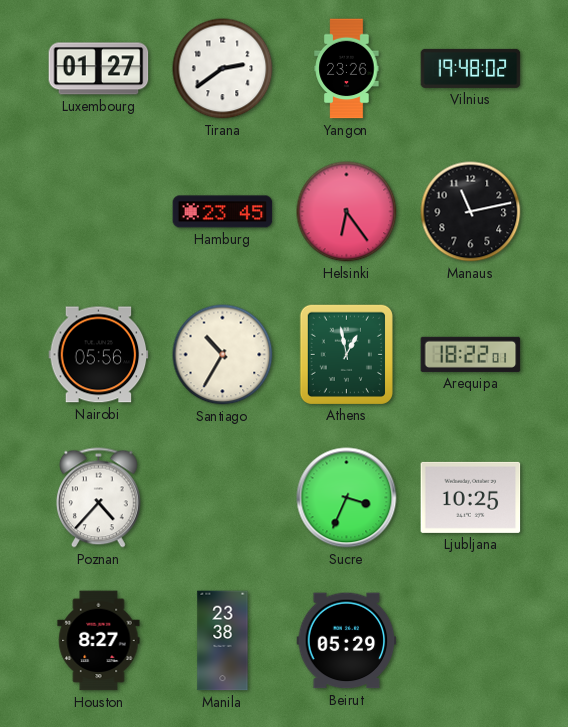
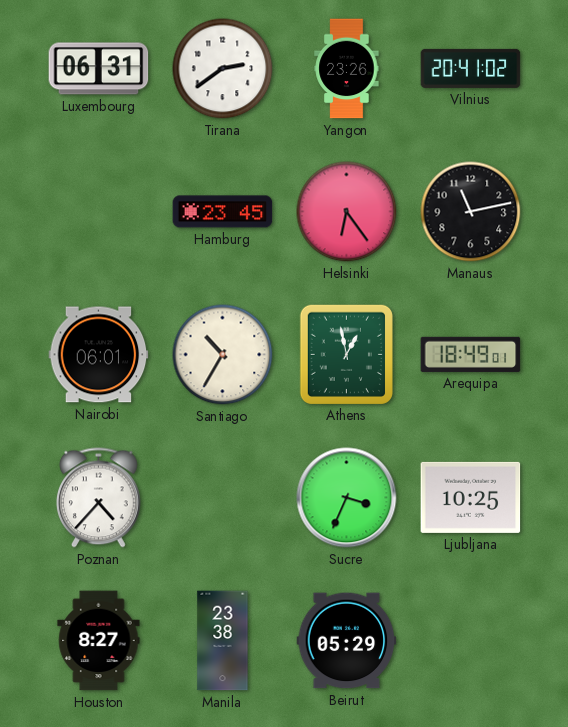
Luxembourg: 01:27 -> 06:31 (99, 69)
Vilnius: 19:48 -> 20:41 (471, 68)
Nairobi: 05:56 -> 06:01 (99, 355)
Arequipa: 18:22 -> 18:49 (471, 354)
